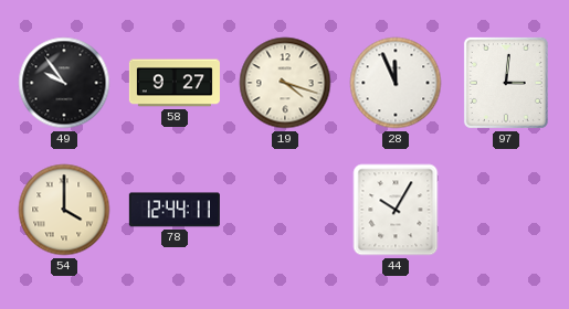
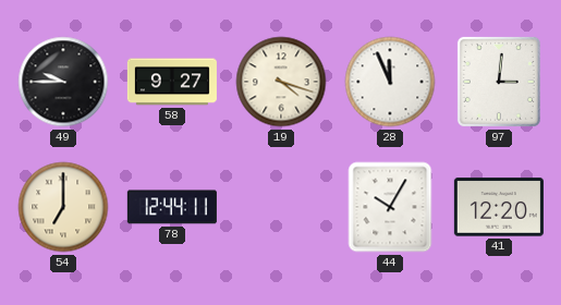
49: 9:54 -> 9:45 (63, 82)
54: 4:00 -> 7:00 (63, 207)
41: none -> 12:20 (499, 207)
